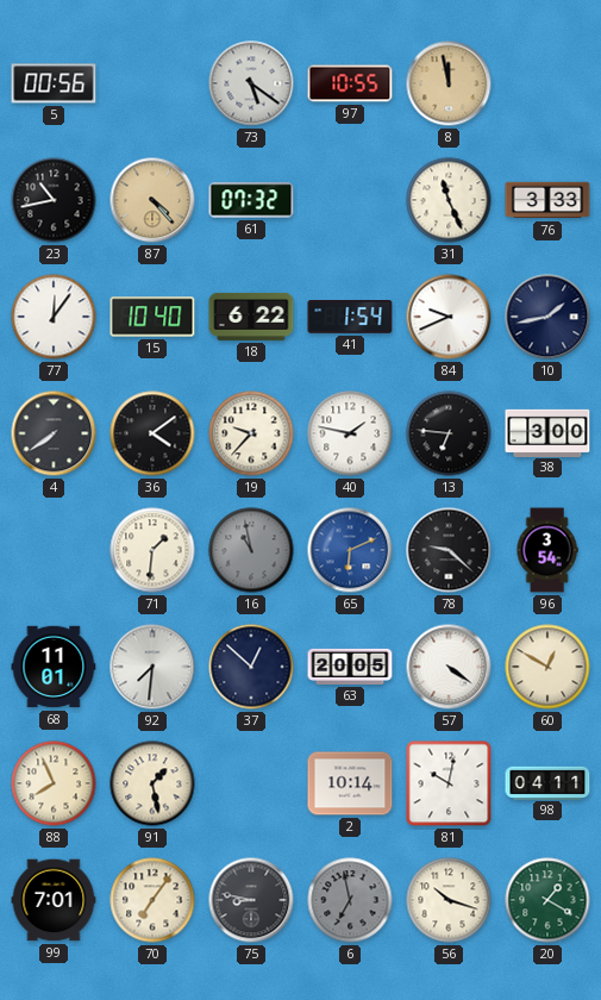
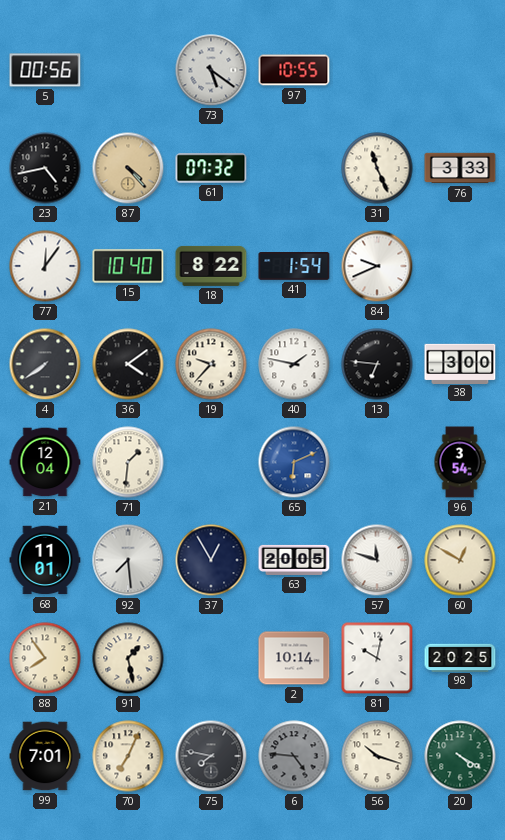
8: 11:58 -> none (449, 83)
23: 10:43 -> 4:43 (45, 168)
18: 6:22 -> 8:22 (211, 266)
10: 1:43 -> none (547, 317)
21: none -> 12:04 (45, 462)
16: 10:58 -> none (251, 550)
78: 9:22 -> none (449, 550)
92: 7:31 -> 7:29 (128, 560)
37: 12:52 -> 12:55 (211, 560)
57: 4:21 -> 11:48 (377, 560)
88: 7:56 -> 7:54 (45, 658)
98: 04:11 -> 20:25 (460, 657)
70: 7:06 -> 7:04 (128, 756)
75: 8:47 -> 7:47 (211, 756)
6: 6:58 -> 4:46 (294, 756)
20: 1:20 -> 4:20 (460, 756)
